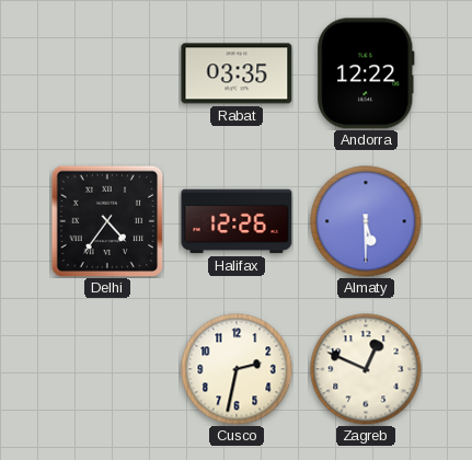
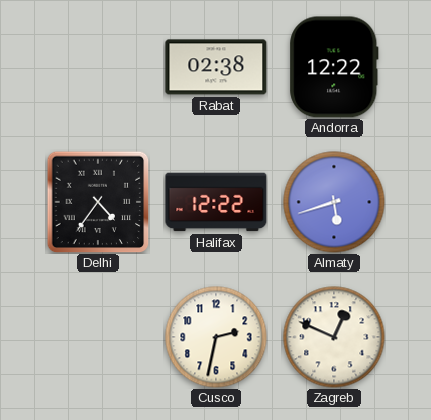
Rabat: 03:35 -> 02:38 (216, 67)
Halifax: 12:26 -> 12:22 (216, 202)
Almaty: 5:30 -> 5:42 (334, 202)
